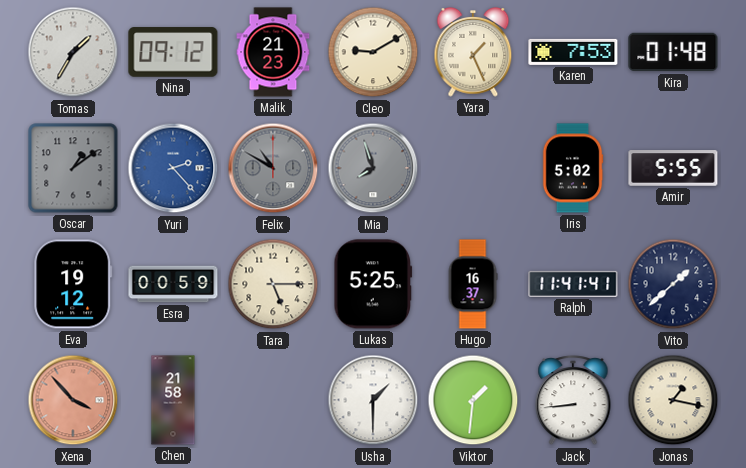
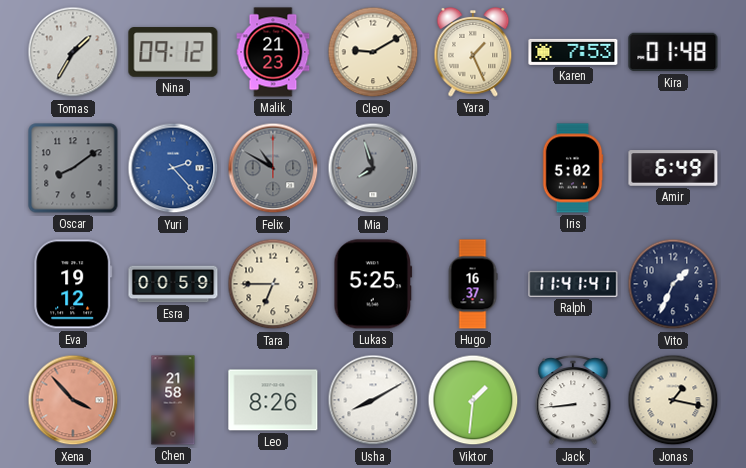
Oscar: 1:09 -> 8:09 (73, 168)
Amir: 5:55 -> 6:49 (673, 168)
Tara: 5:15 -> 6:45 (273, 284)
Vito: 1:38 -> 1:34 (673, 284)
Leo: none -> 8:26 (273, 400)
Usha: 1:30 -> 8:10 (373, 400)
